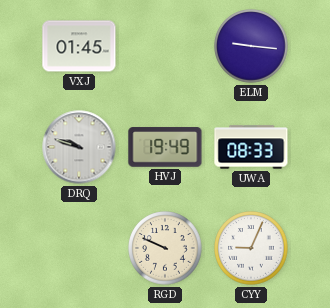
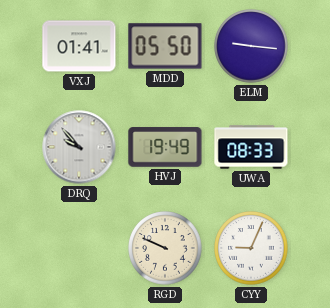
VXJ: 01:45 -> 01:41 (79, 46)
MDD: none -> 05:50 (165, 46)
DRQ: 9:48 -> 9:53 (79, 147)
